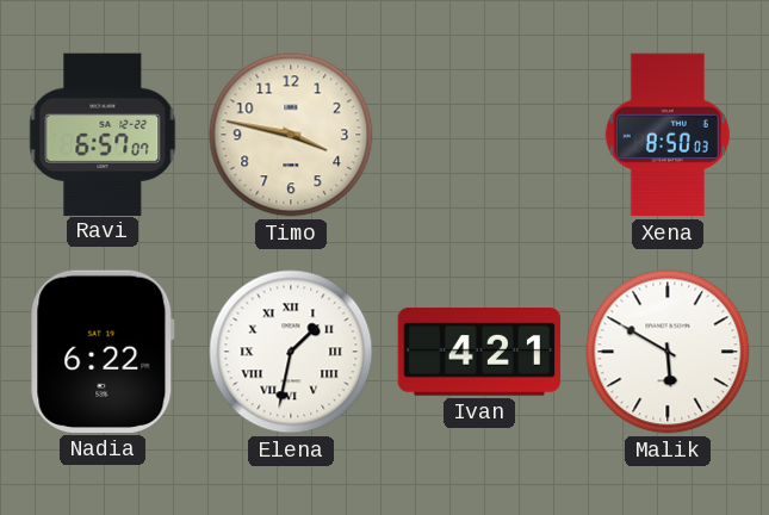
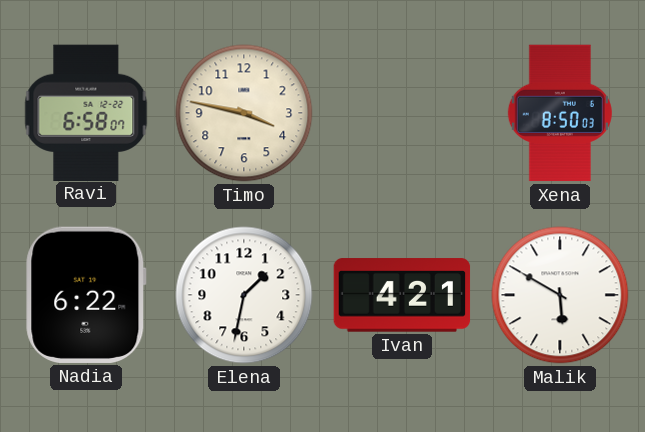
Ravi: 6:57 -> 6:58 (86, 112)
Elena numerals: Roman -> Arabic (244, 295)
